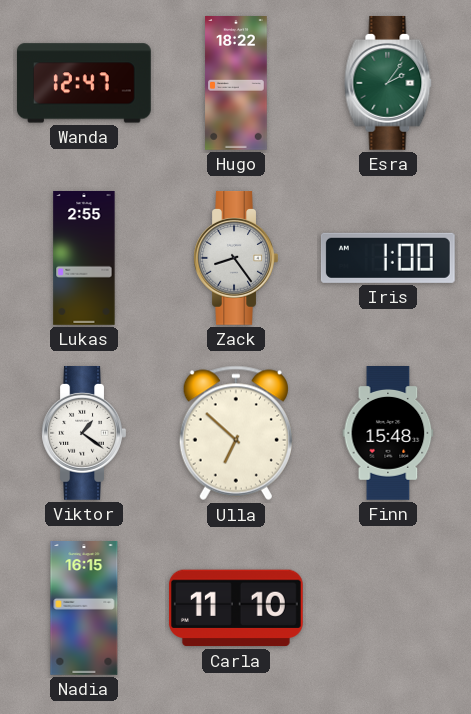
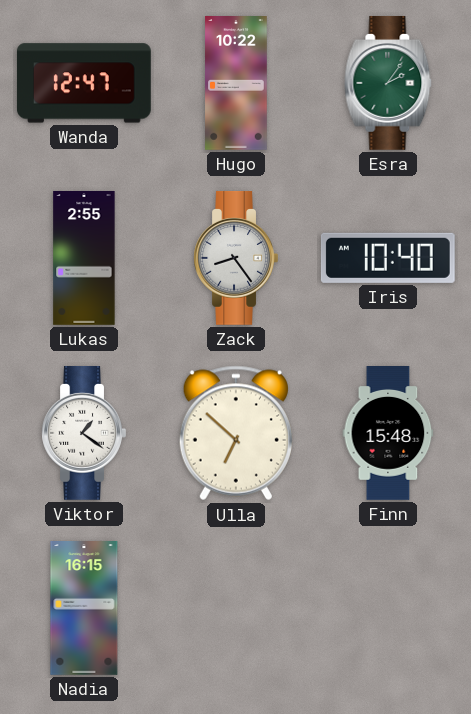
Hugo: 18:22 -> 10:22 (236, 84)
Iris: 1:00 -> 10:40 (388, 258)
Carla: 11:10 -> none (236, 608)
